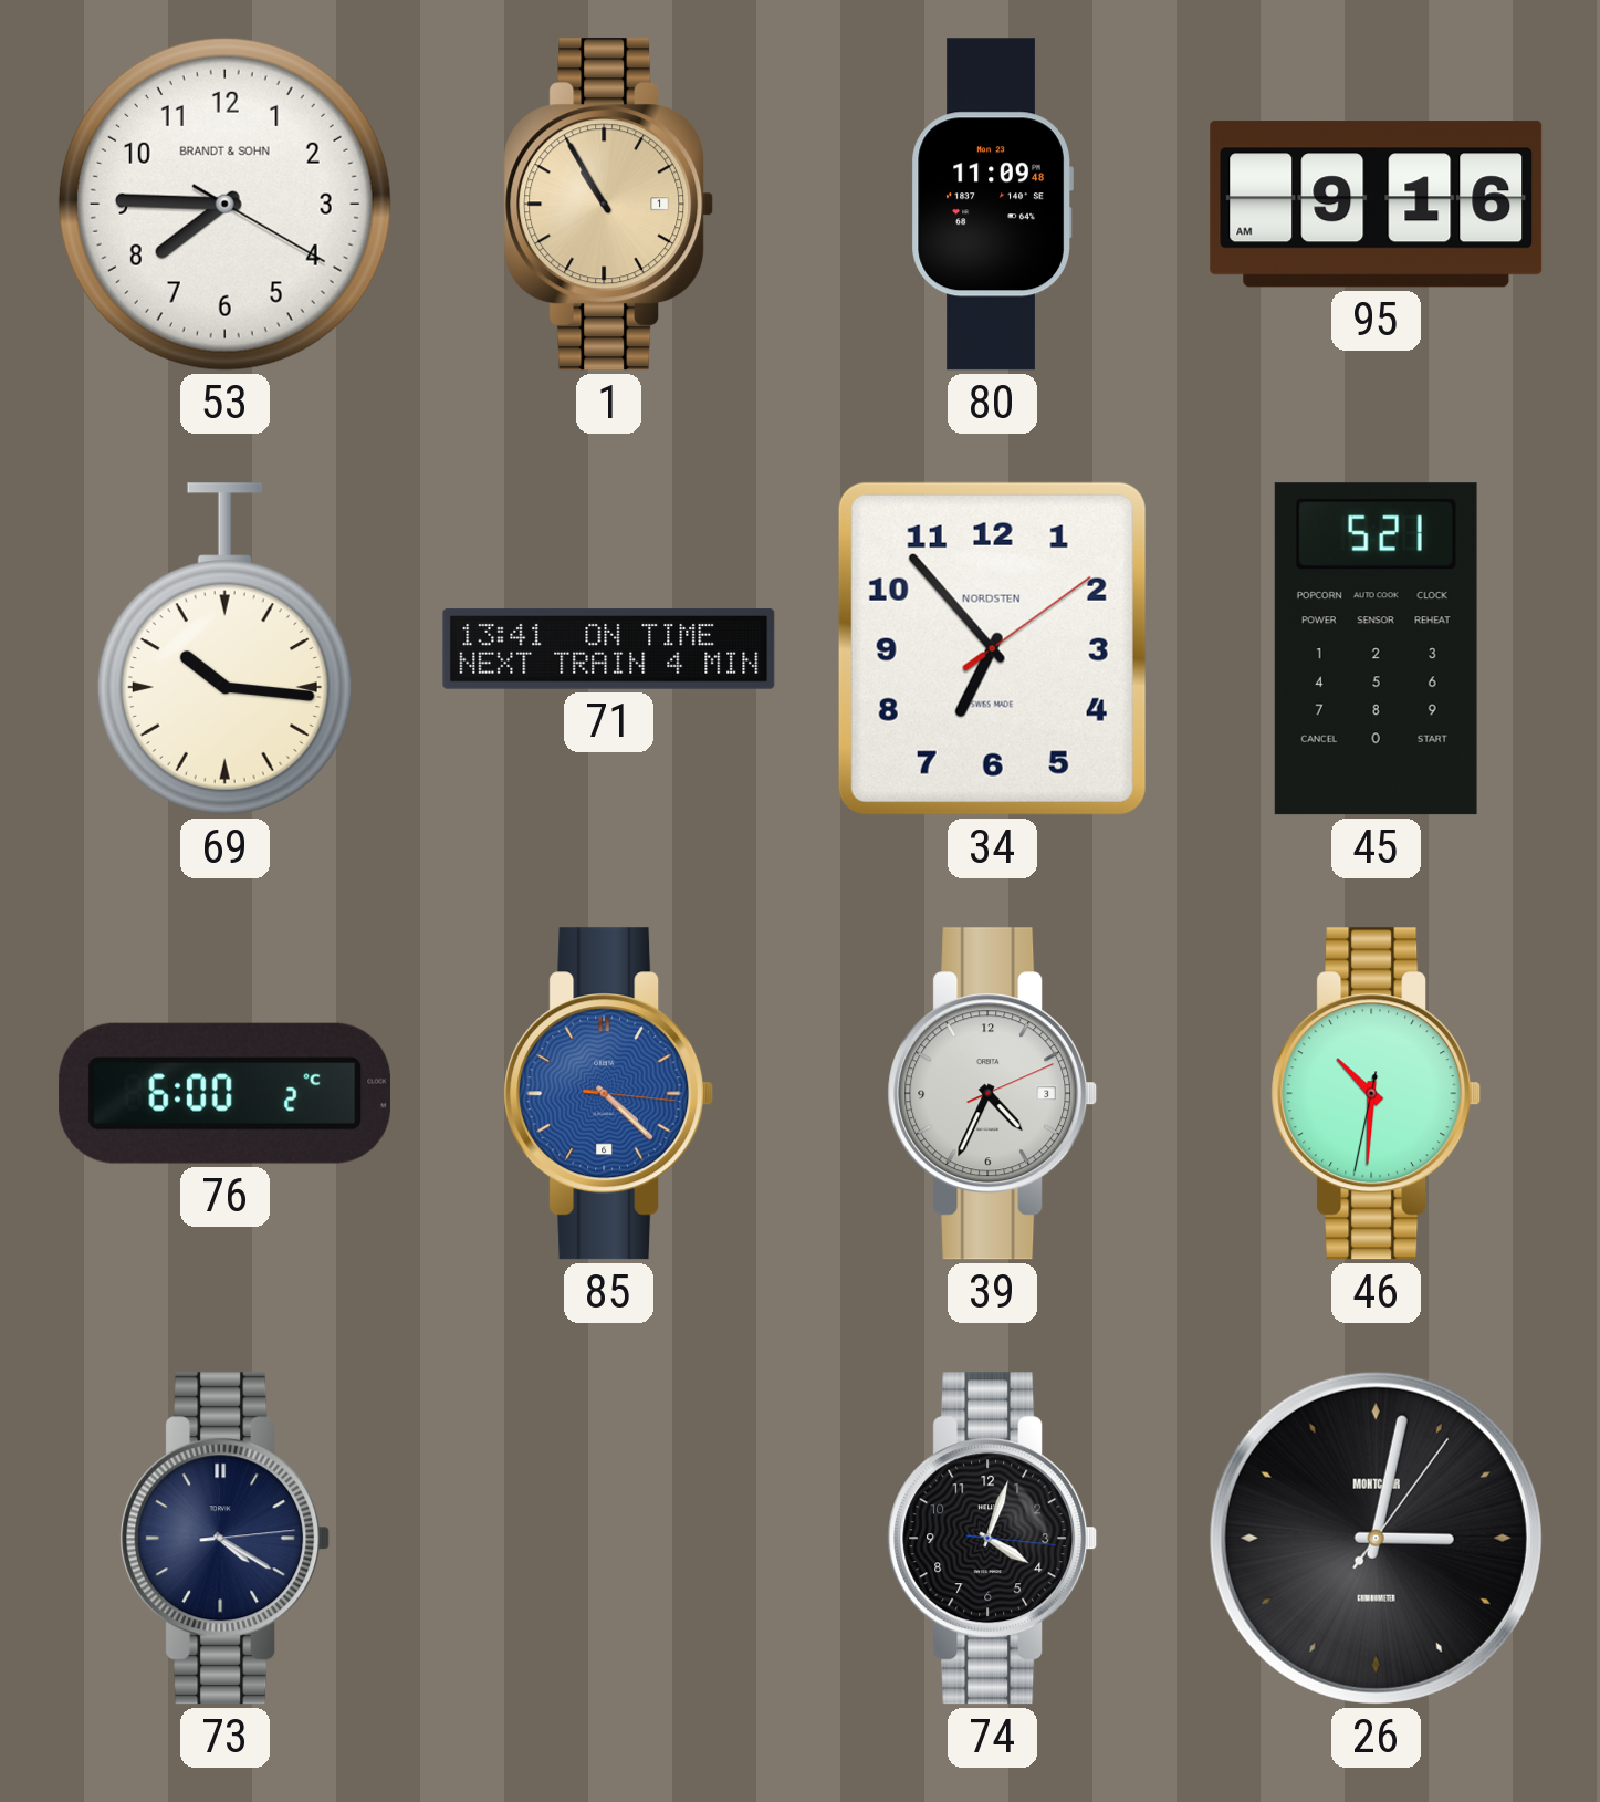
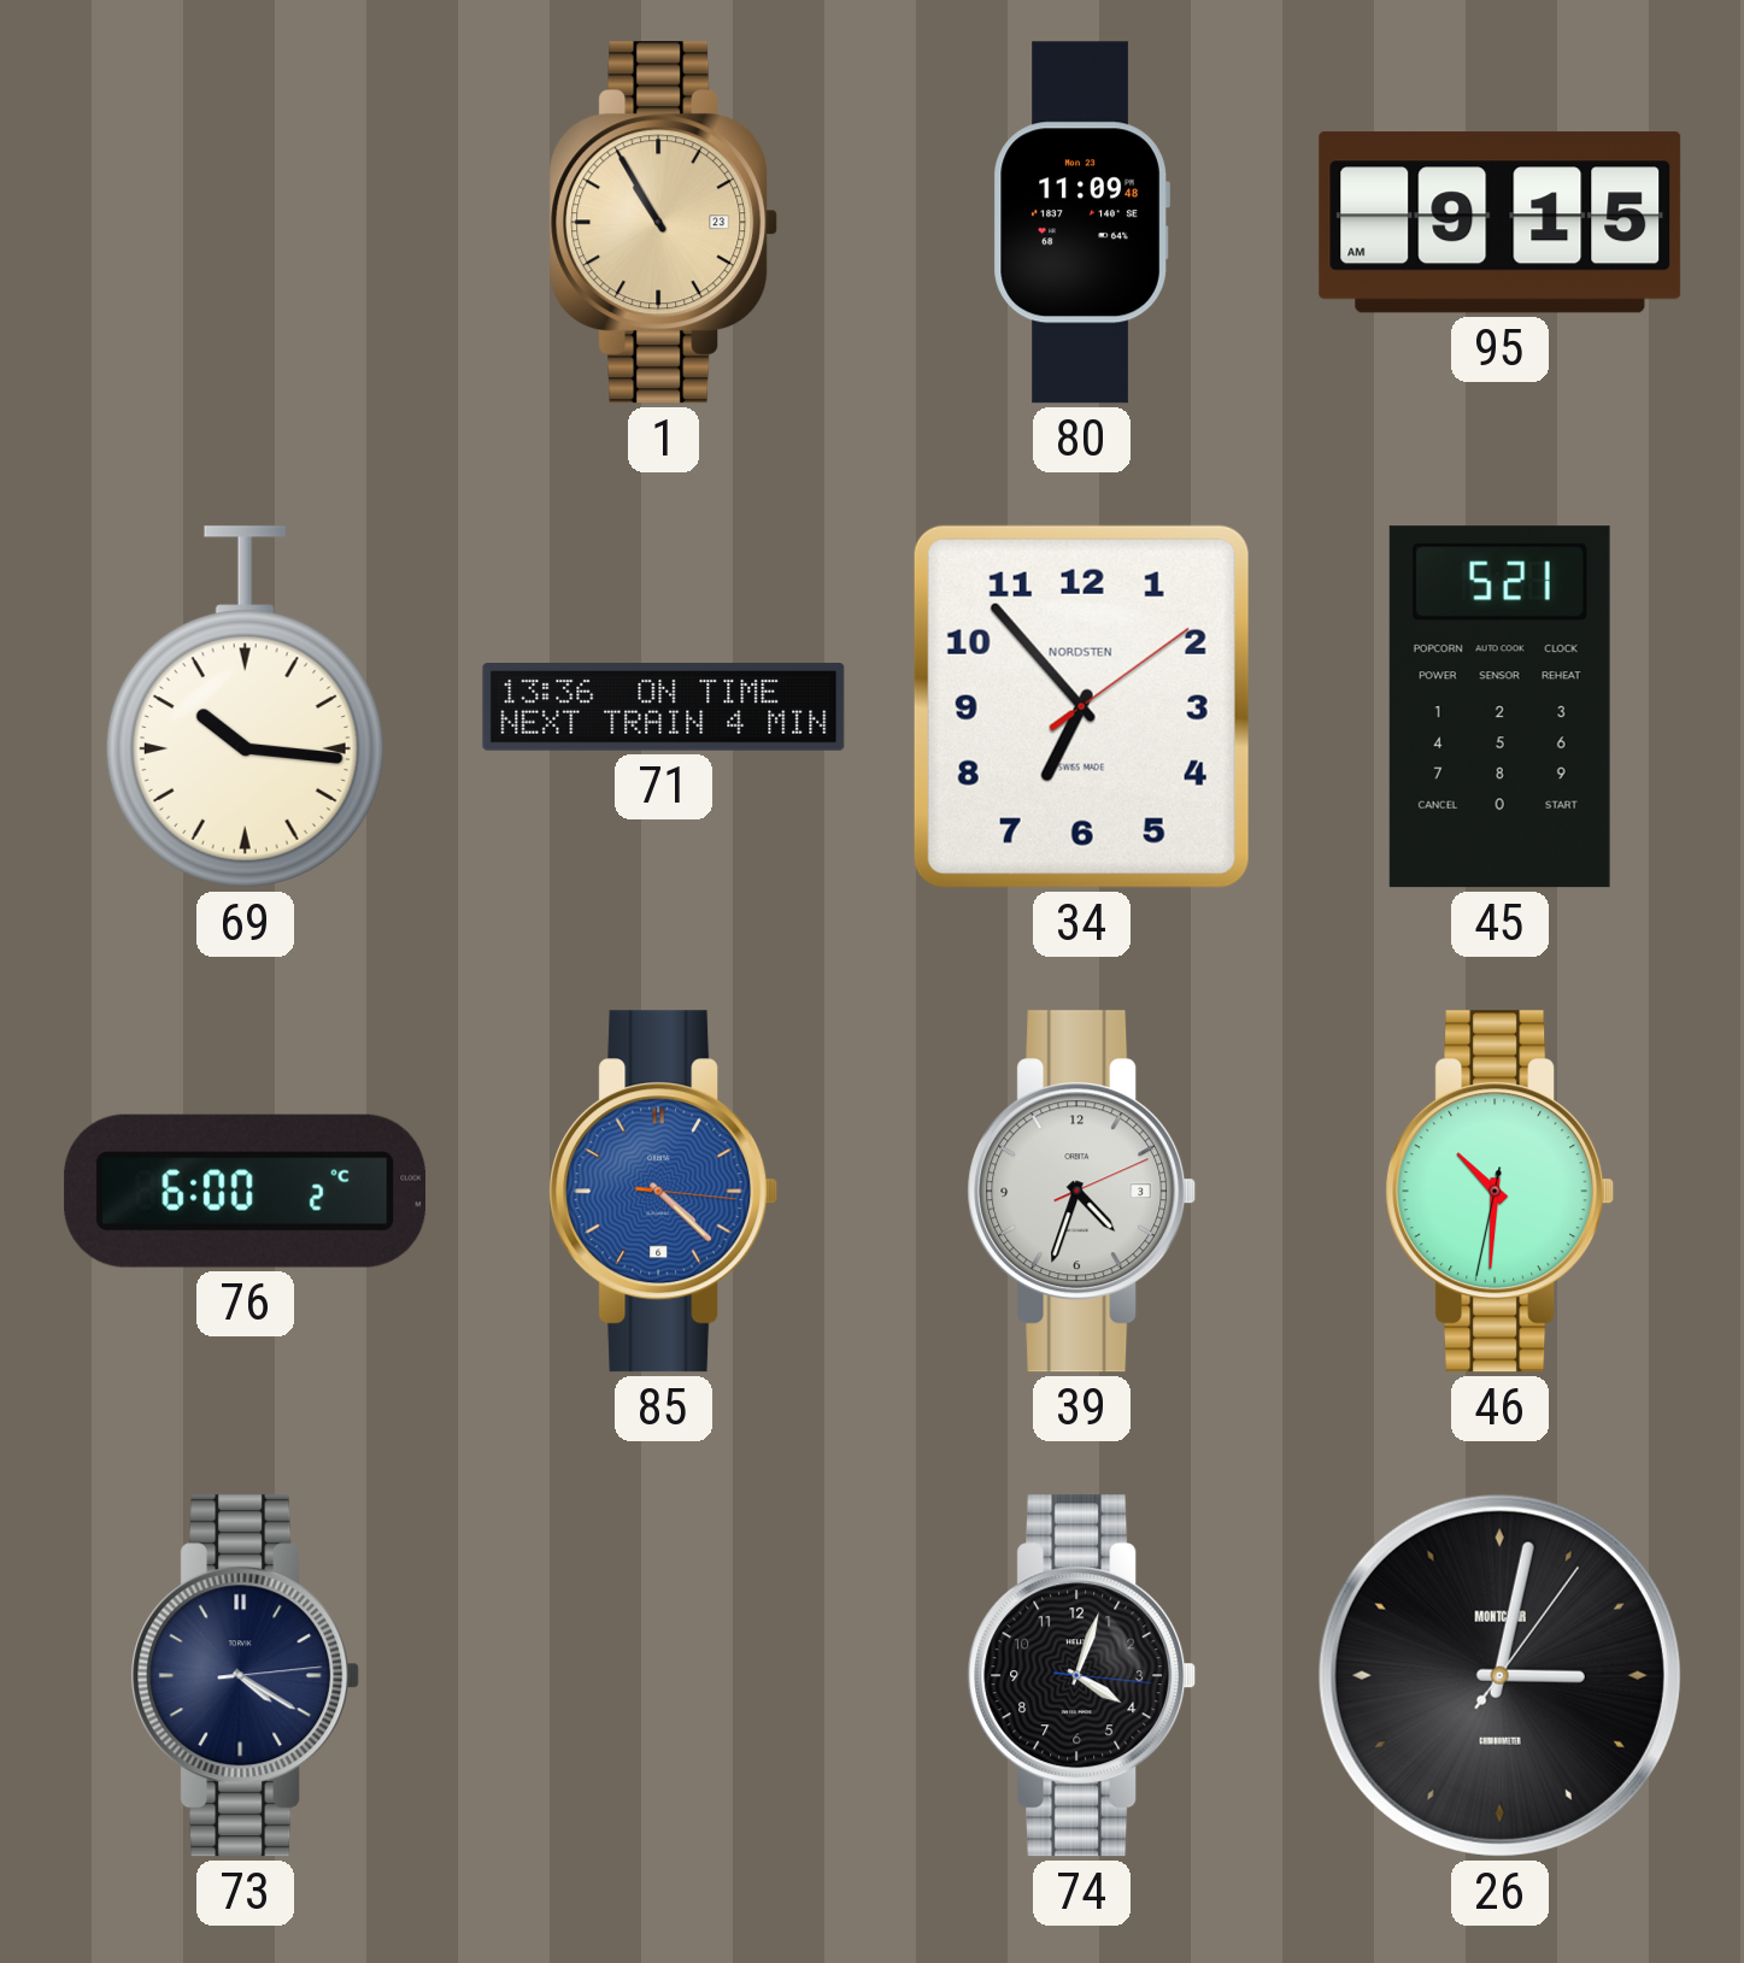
53: 7:45 -> none (224, 204)
1 date: 1 -> 23 (664, 223)
95: 9:16 -> 9:15 (1501, 223)
71: 13:41 -> 13:36 (664, 707)
39: 4:34 -> 4:33 (1082, 1192)
